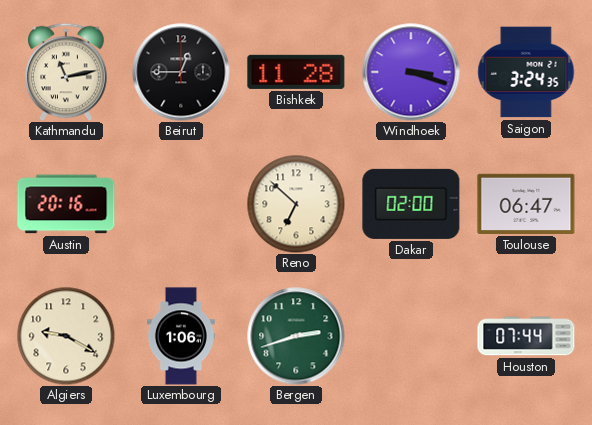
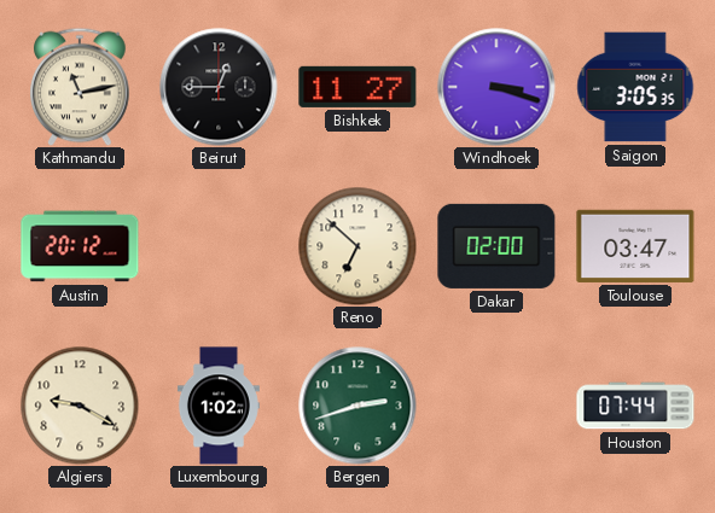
Bishkek: 11:28 -> 11:27 (357, 87)
Saigon: 3:24 -> 3:05 (635, 87)
Austin: 20:16 -> 20:12 (80, 246)
Toulouse: 06:47 -> 03:47 (635, 246)
Luxembourg: 1:06 -> 1:02 (219, 406)
